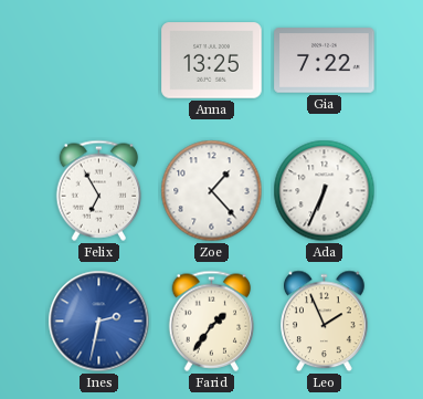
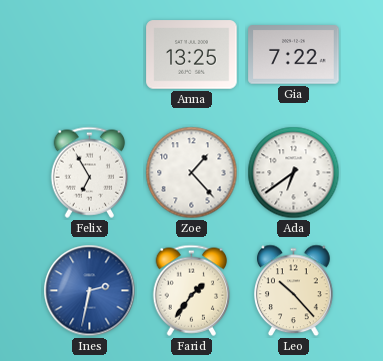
Ada: 6:34 -> 6:39 (294, 173)
Leo: 1:56 -> 10:23 (294, 291)
